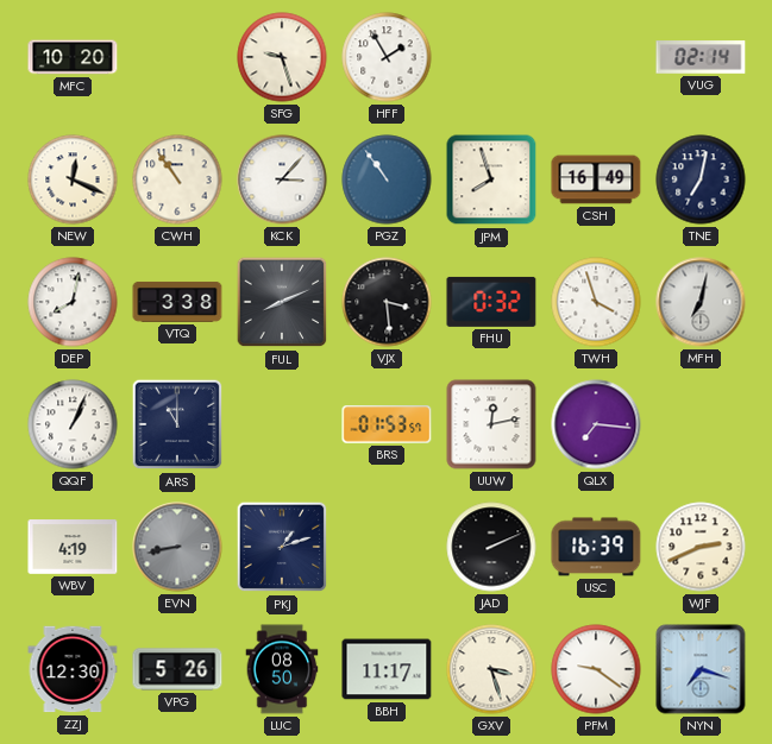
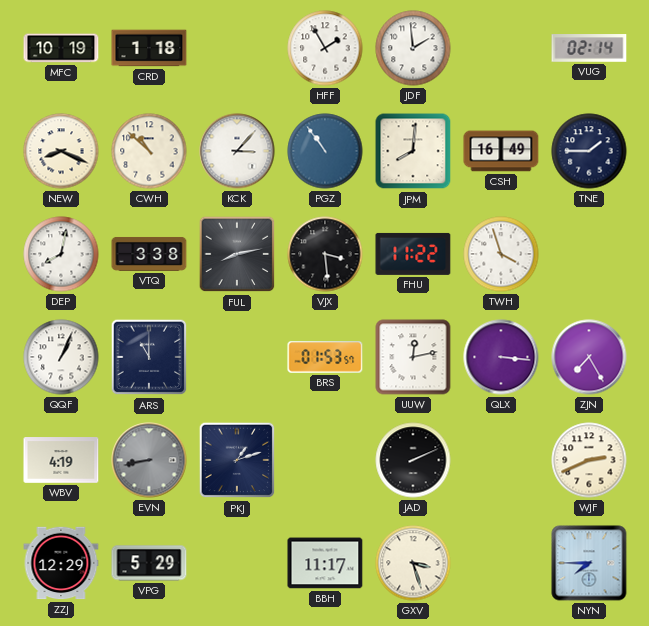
MFC: 10:20 -> 10:19 (61, 48)
CRD: none -> 1:18 (149, 48)
SFG: 9:27 -> none (282, 57)
JDF: none -> 1:59 (413, 48)
NEW: 12:19 -> 8:19 (61, 151)
CWH: 10:54 -> 10:52 (149, 151)
JPM: 7:57 -> 8:01 (413, 151)
TNE: 7:02 -> 1:45 (589, 151)
FUL: 8:11 -> 8:13 (237, 254)
FHU: 0:32 -> 11:22 (413, 254)
MFH: 7:02 -> none (701, 302)
QLX: 7:16 -> 3:16 (501, 357)
ZJN: none -> 7:25 (589, 357)
USC: 16:39 -> none (596, 547)
ZZJ: 12:30 -> 12:29 (61, 563)
VPG: 5:26 -> 5:29 (149, 563)
LUC: 08:50 -> none (282, 669)
PFM: 9:21 -> none (596, 669)
NYN: 7:18 -> 7:45 (589, 563)
